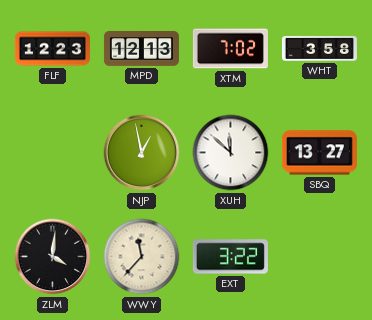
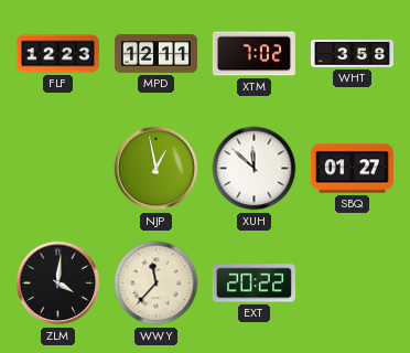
MPD: 12:13 -> 12:11 (155, 54)
SBQ: 13:27 -> 01:27 (352, 169)
EXT: 3:22 -> 20:22 (253, 284)
